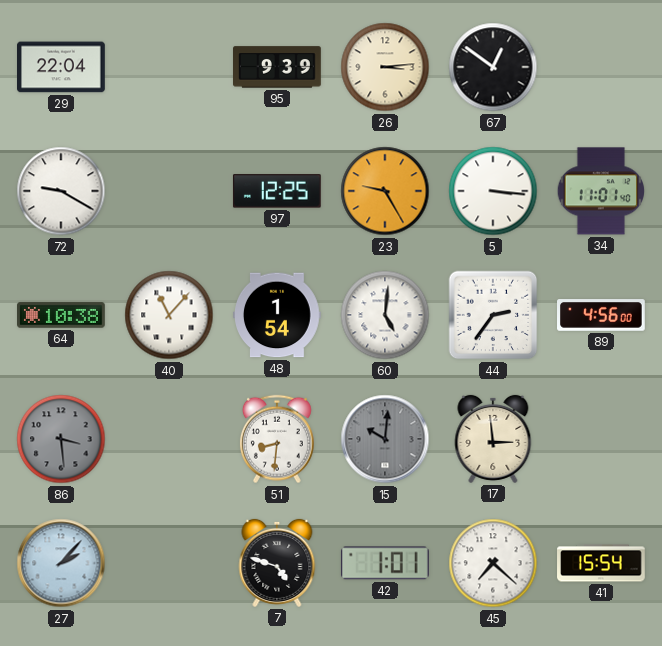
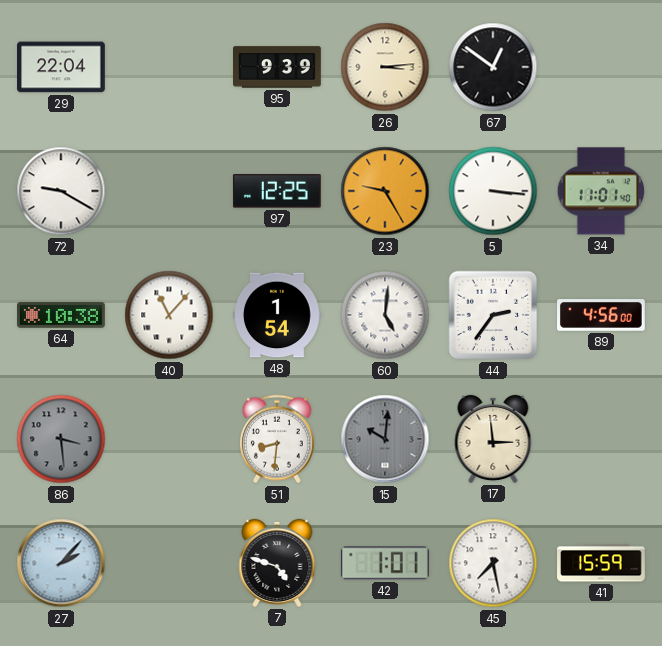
45: 7:22 -> 7:28 (493, 563)
41: 15:54 -> 15:59 (601, 563)
